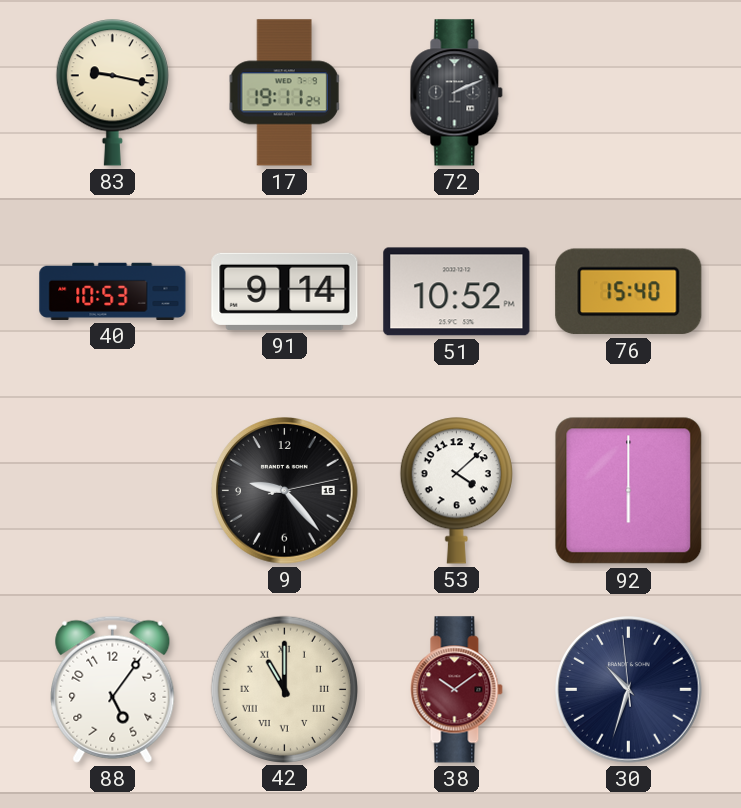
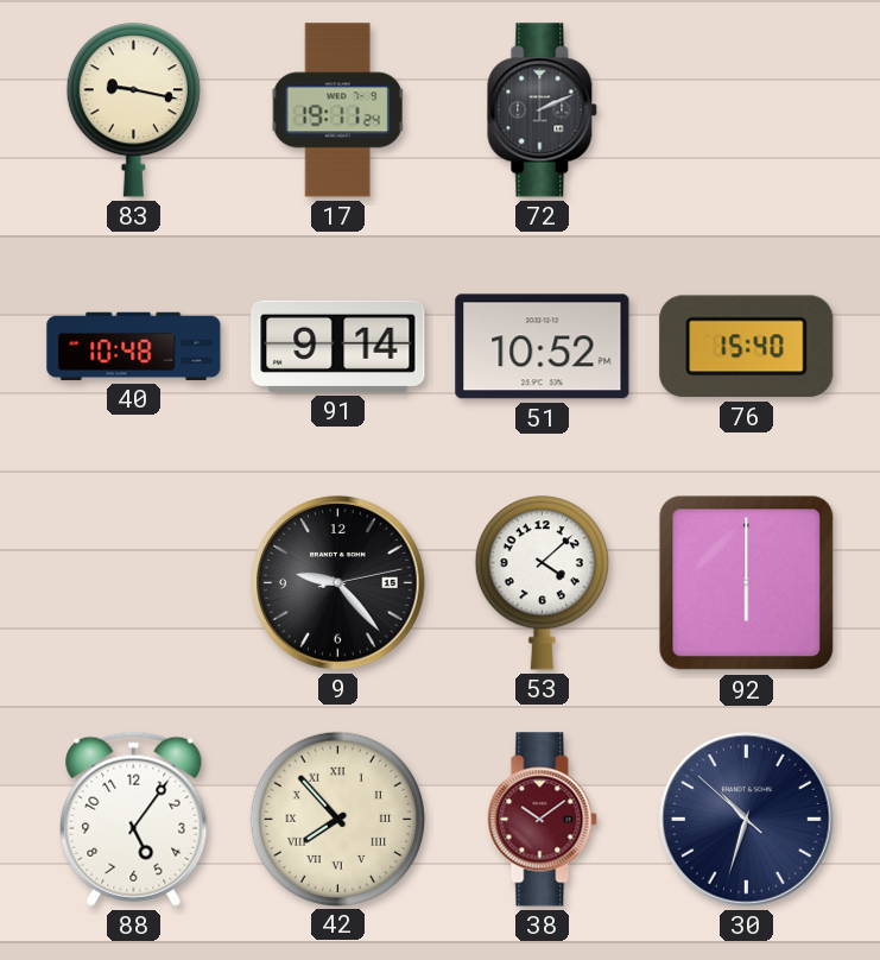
40: 10:53 -> 10:48 (134, 346)
42: 11:00 -> 7:53 (337, 819)
30: 10:32:59 -> 10:32:52 (747, 820)
